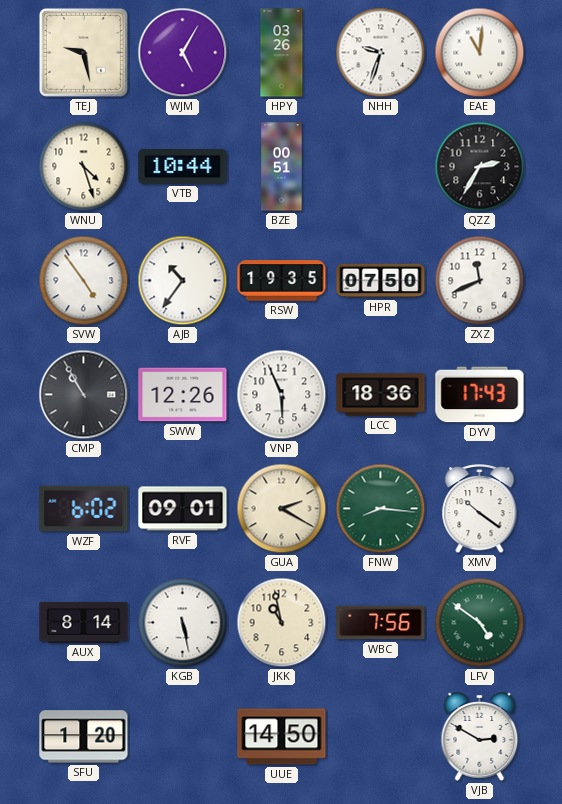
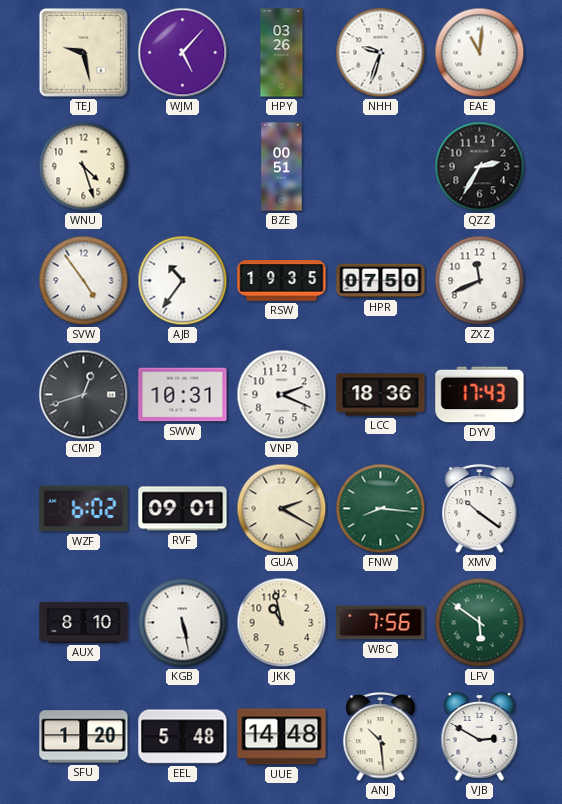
WJM: 5:05 -> 5:07 (183, 53)
VTB: 10:44 -> none (183, 167)
CMP: 10:55 -> 12:42 (84, 395)
SWW: 12:26 -> 10:31 (183, 395)
VNP: 5:56 -> 2:19 (282, 395)
AUX: 8:14 -> 8:10 (84, 622)
LFV: 4:51 -> 5:51 (480, 623)
EEL: none -> 5:48 (183, 737)
UUE: 14:50 -> 14:48 (282, 737)
ANJ: none -> 10:29 (381, 737)
